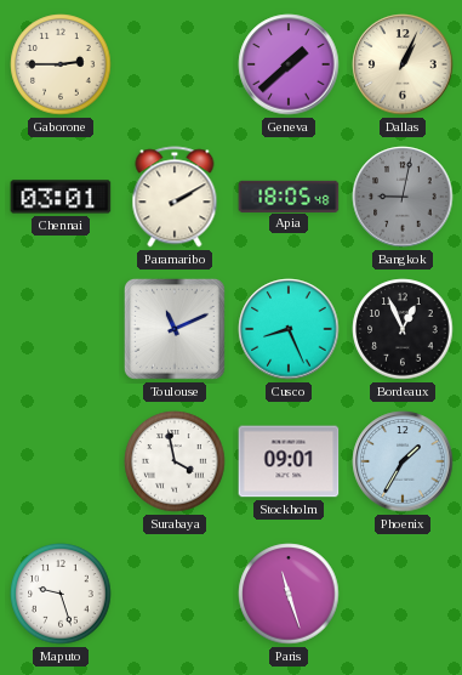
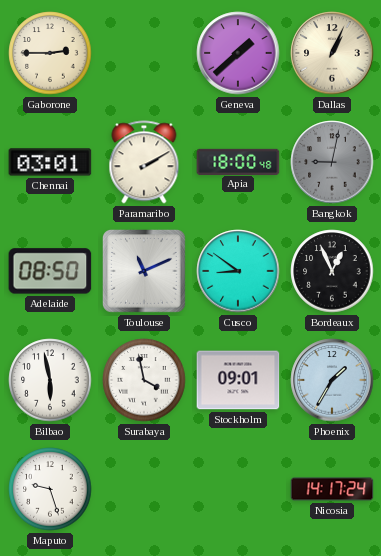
Apia: 18:05 -> 18:00 (238, 161)
Adelaide: none -> 08:50 (50, 271)
Cusco: 8:26 -> 8:51 (238, 271)
Bilbao: none -> 5:58 (50, 380)
Paris: 11:27 -> none (289, 594)
Nicosia: none -> 14:17 (332, 489)
